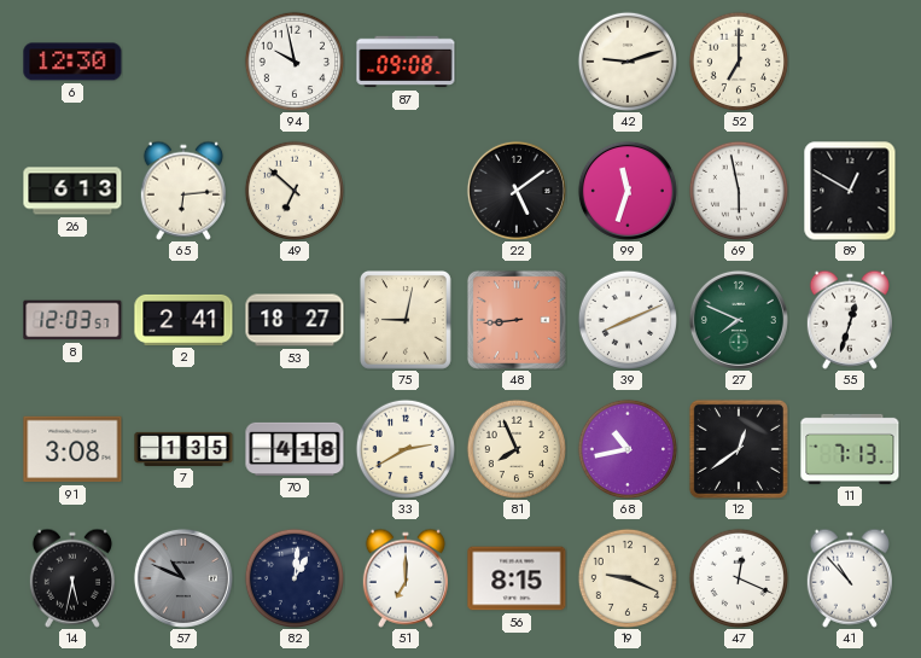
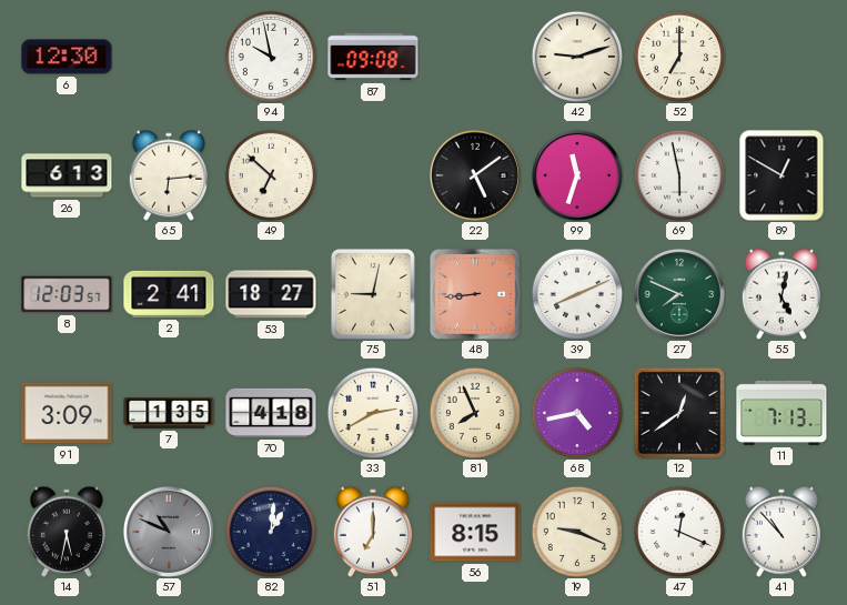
55: 12:33 -> 5:02 (782, 294)
91: 3:08 -> 3:09 (67, 413)
68: 10:43 -> 4:43 (576, 412)
